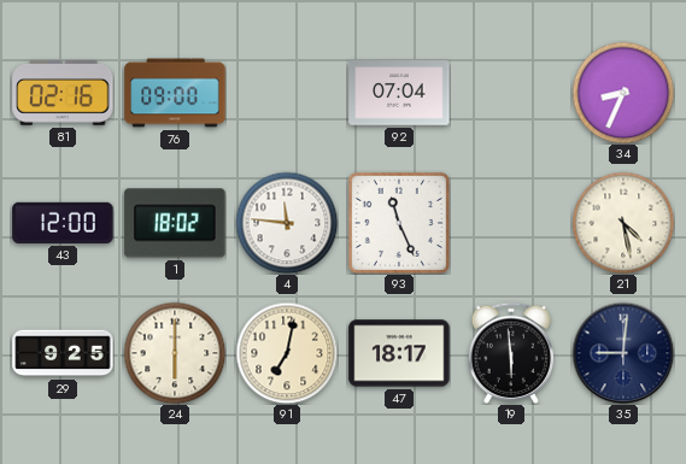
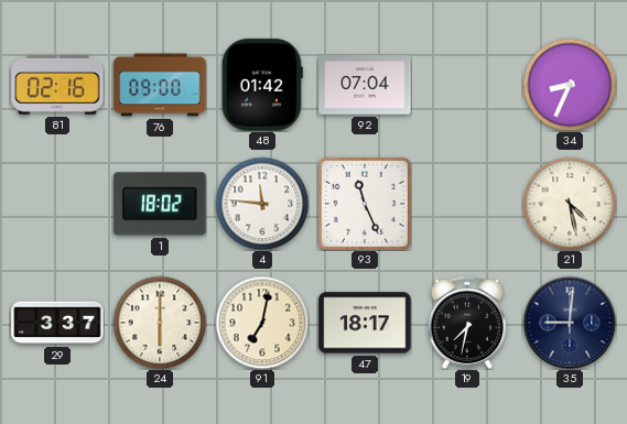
48: none -> 01:42 (262, 85)
43: 12:00 -> none (63, 223)
29: 9:25 -> 3:37 (57, 323)
19: 5:59 -> 7:32 (467, 323)
